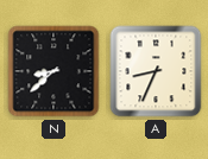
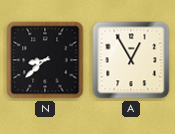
A: 8:34 -> 12:55 (131, 60)
